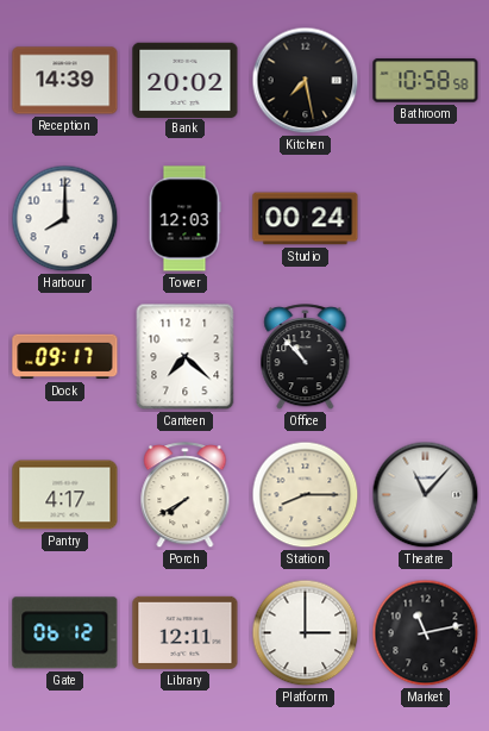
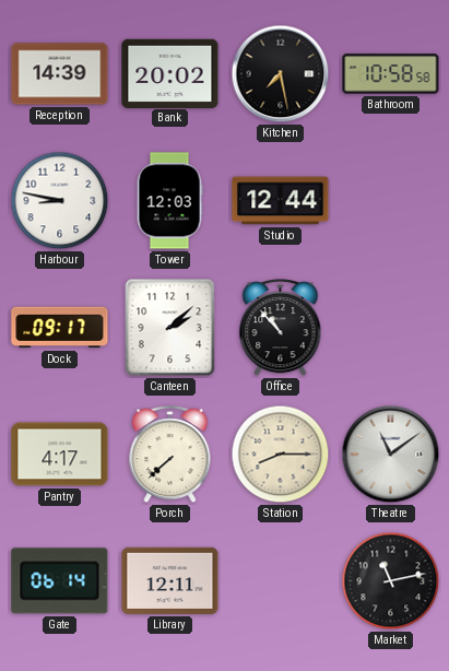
Harbour: 8:00 -> 8:47 (60, 201)
Studio: 00:24 -> 12:44 (281, 201)
Canteen: 7:22 -> 2:08 (170, 328)
Porch: 7:40 -> 7:38 (170, 455)
Theatre: 11:07 -> 11:09 (391, 455)
Gate: 06:12 -> 06:14 (60, 581)
Platform: 3:00 -> none (306, 633)
